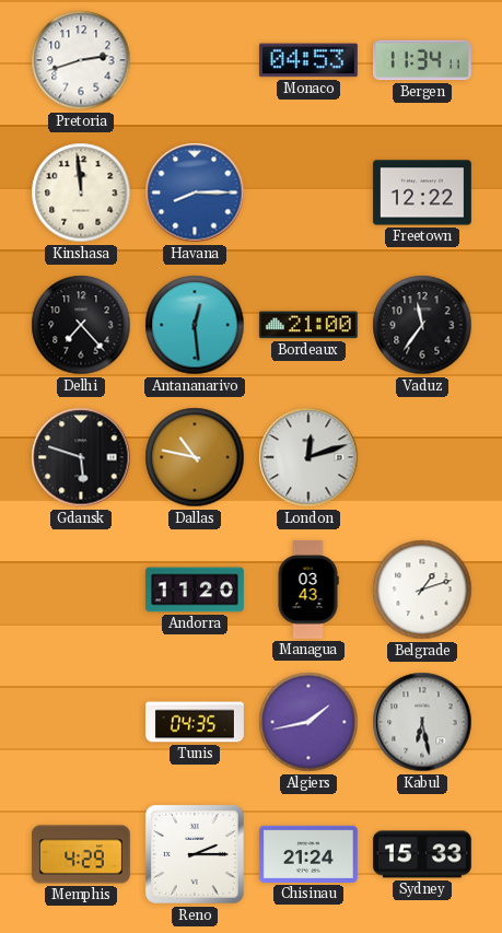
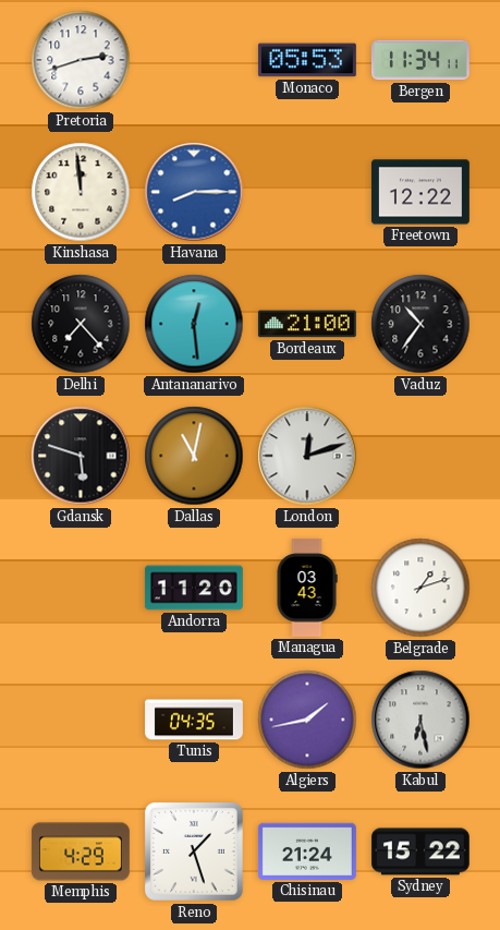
Monaco: 04:53 -> 05:53 (307, 60)
Vaduz: 11:36 -> 10:36 (420, 324)
Dallas: 10:47 -> 11:02 (194, 456)
Reno: 2:15 -> 1:27 (194, 852)
Sydney: 15:33 -> 15:22 (420, 852)
